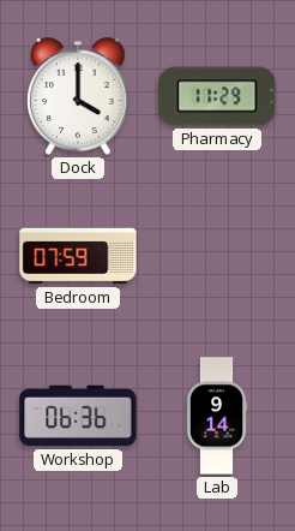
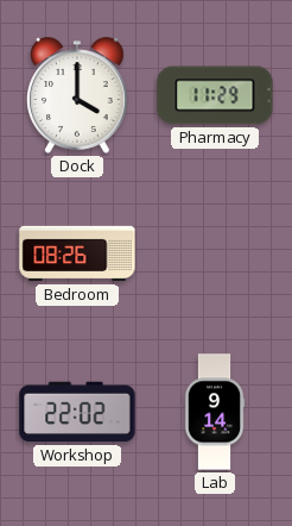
Bedroom: 07:59 -> 08:26 (77, 253)
Workshop: 06:36 -> 22:02 (77, 412)
